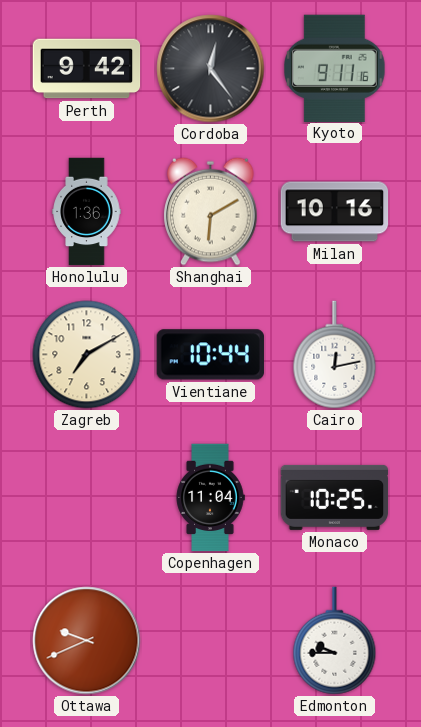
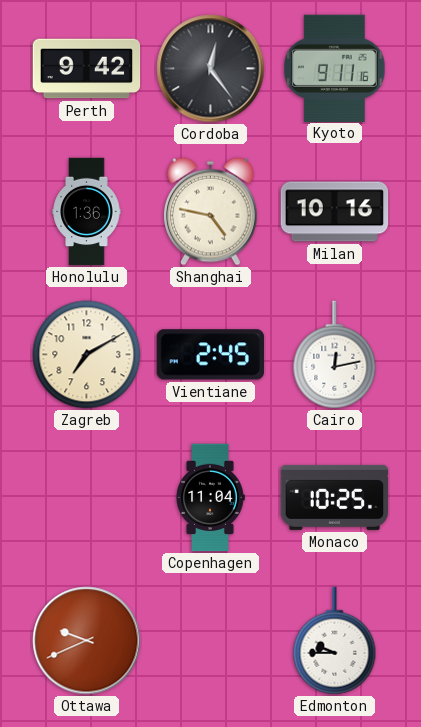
Shanghai: 6:10 -> 4:47 (211, 211)
Vientiane: 10:44 -> 2:45 (210, 355)
